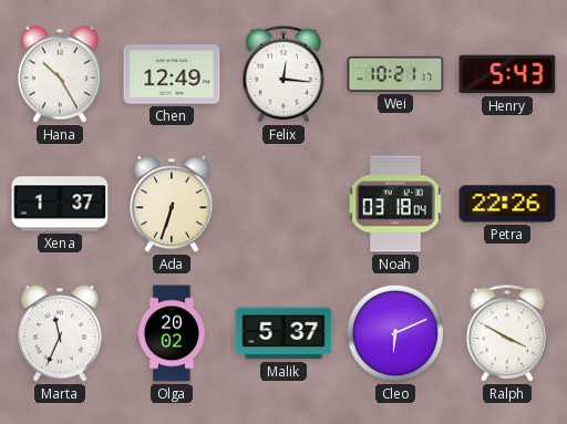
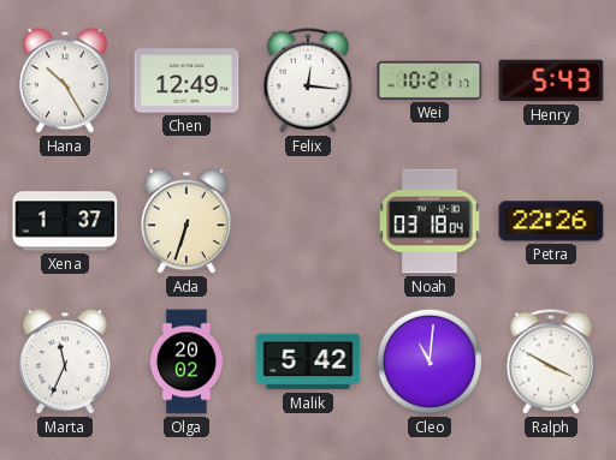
Malik: 5:37 -> 5:42 (308, 362)
Cleo: 6:11 -> 11:01 (430, 362)
